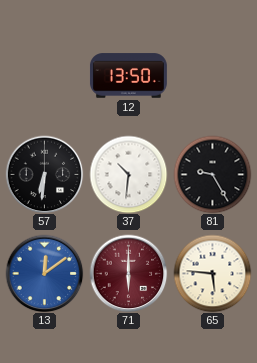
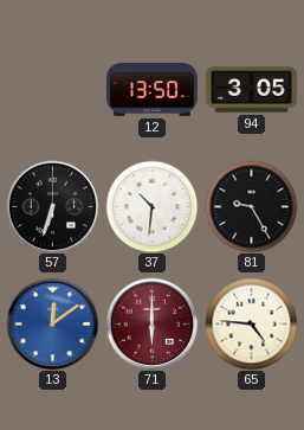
94: none -> 3:05 (252, 90)
57: 6:31 -> 6:33 (52, 206)
65: 5:46 -> 4:46 (251, 323)
